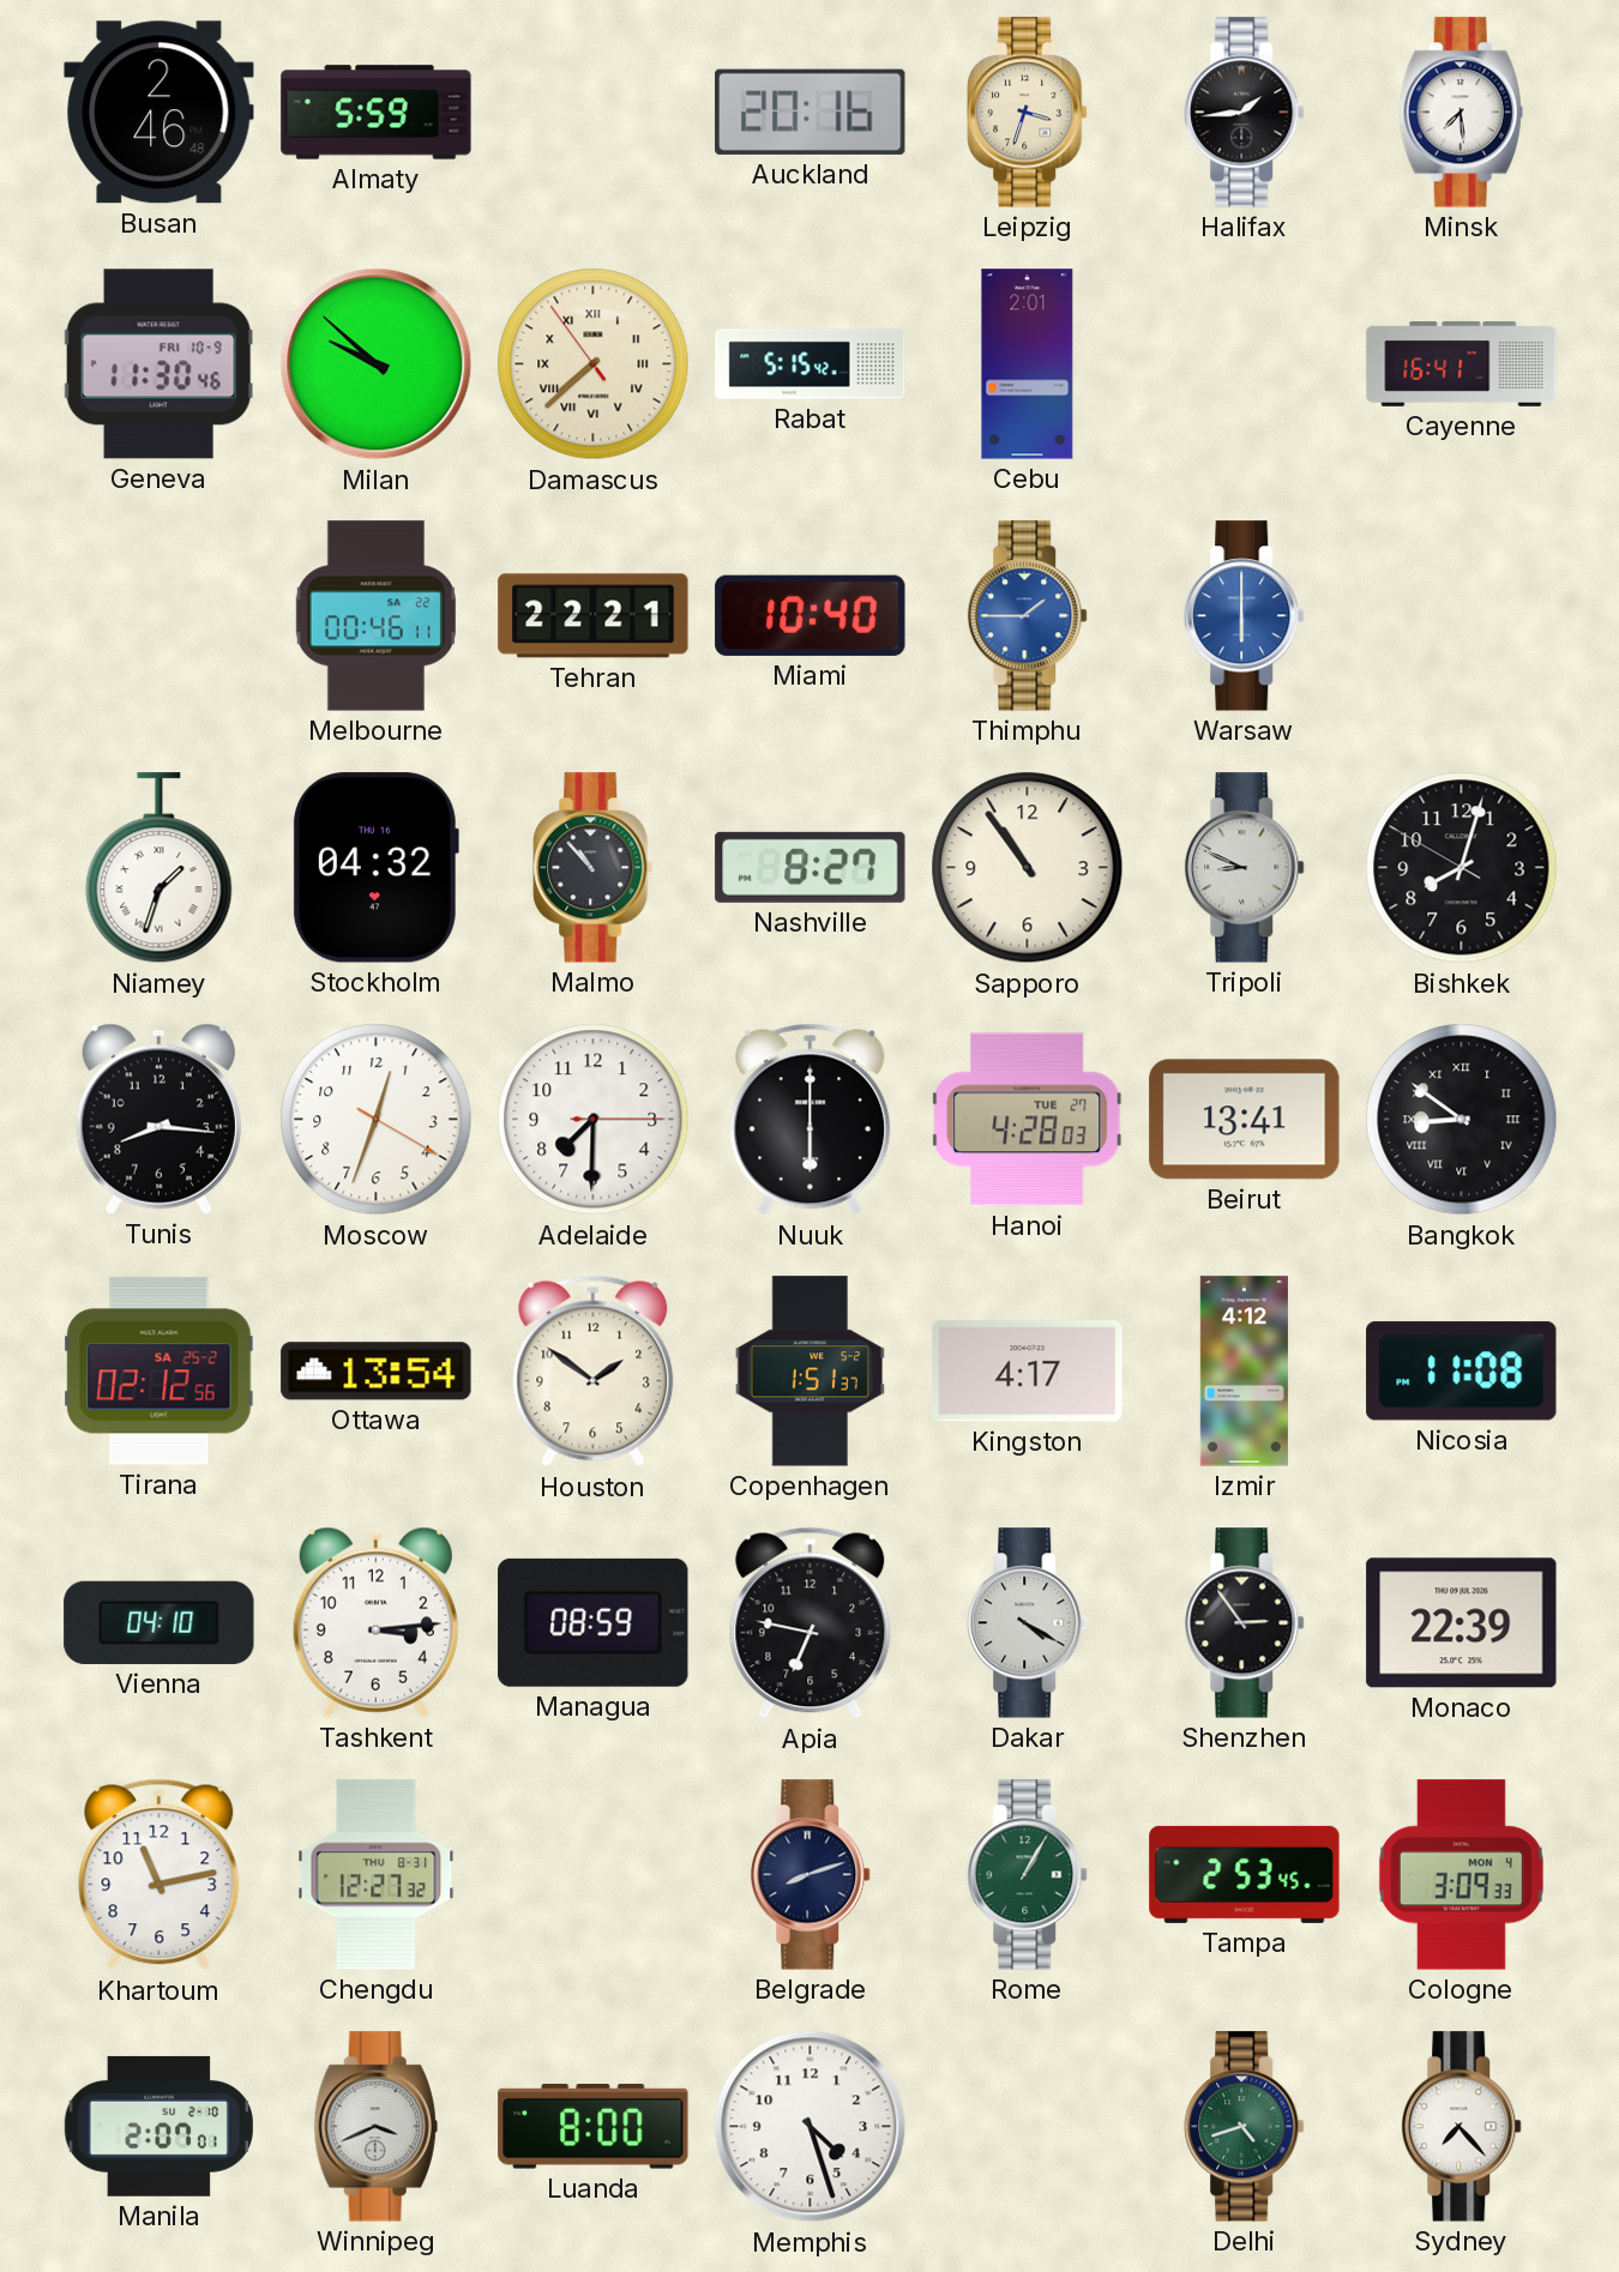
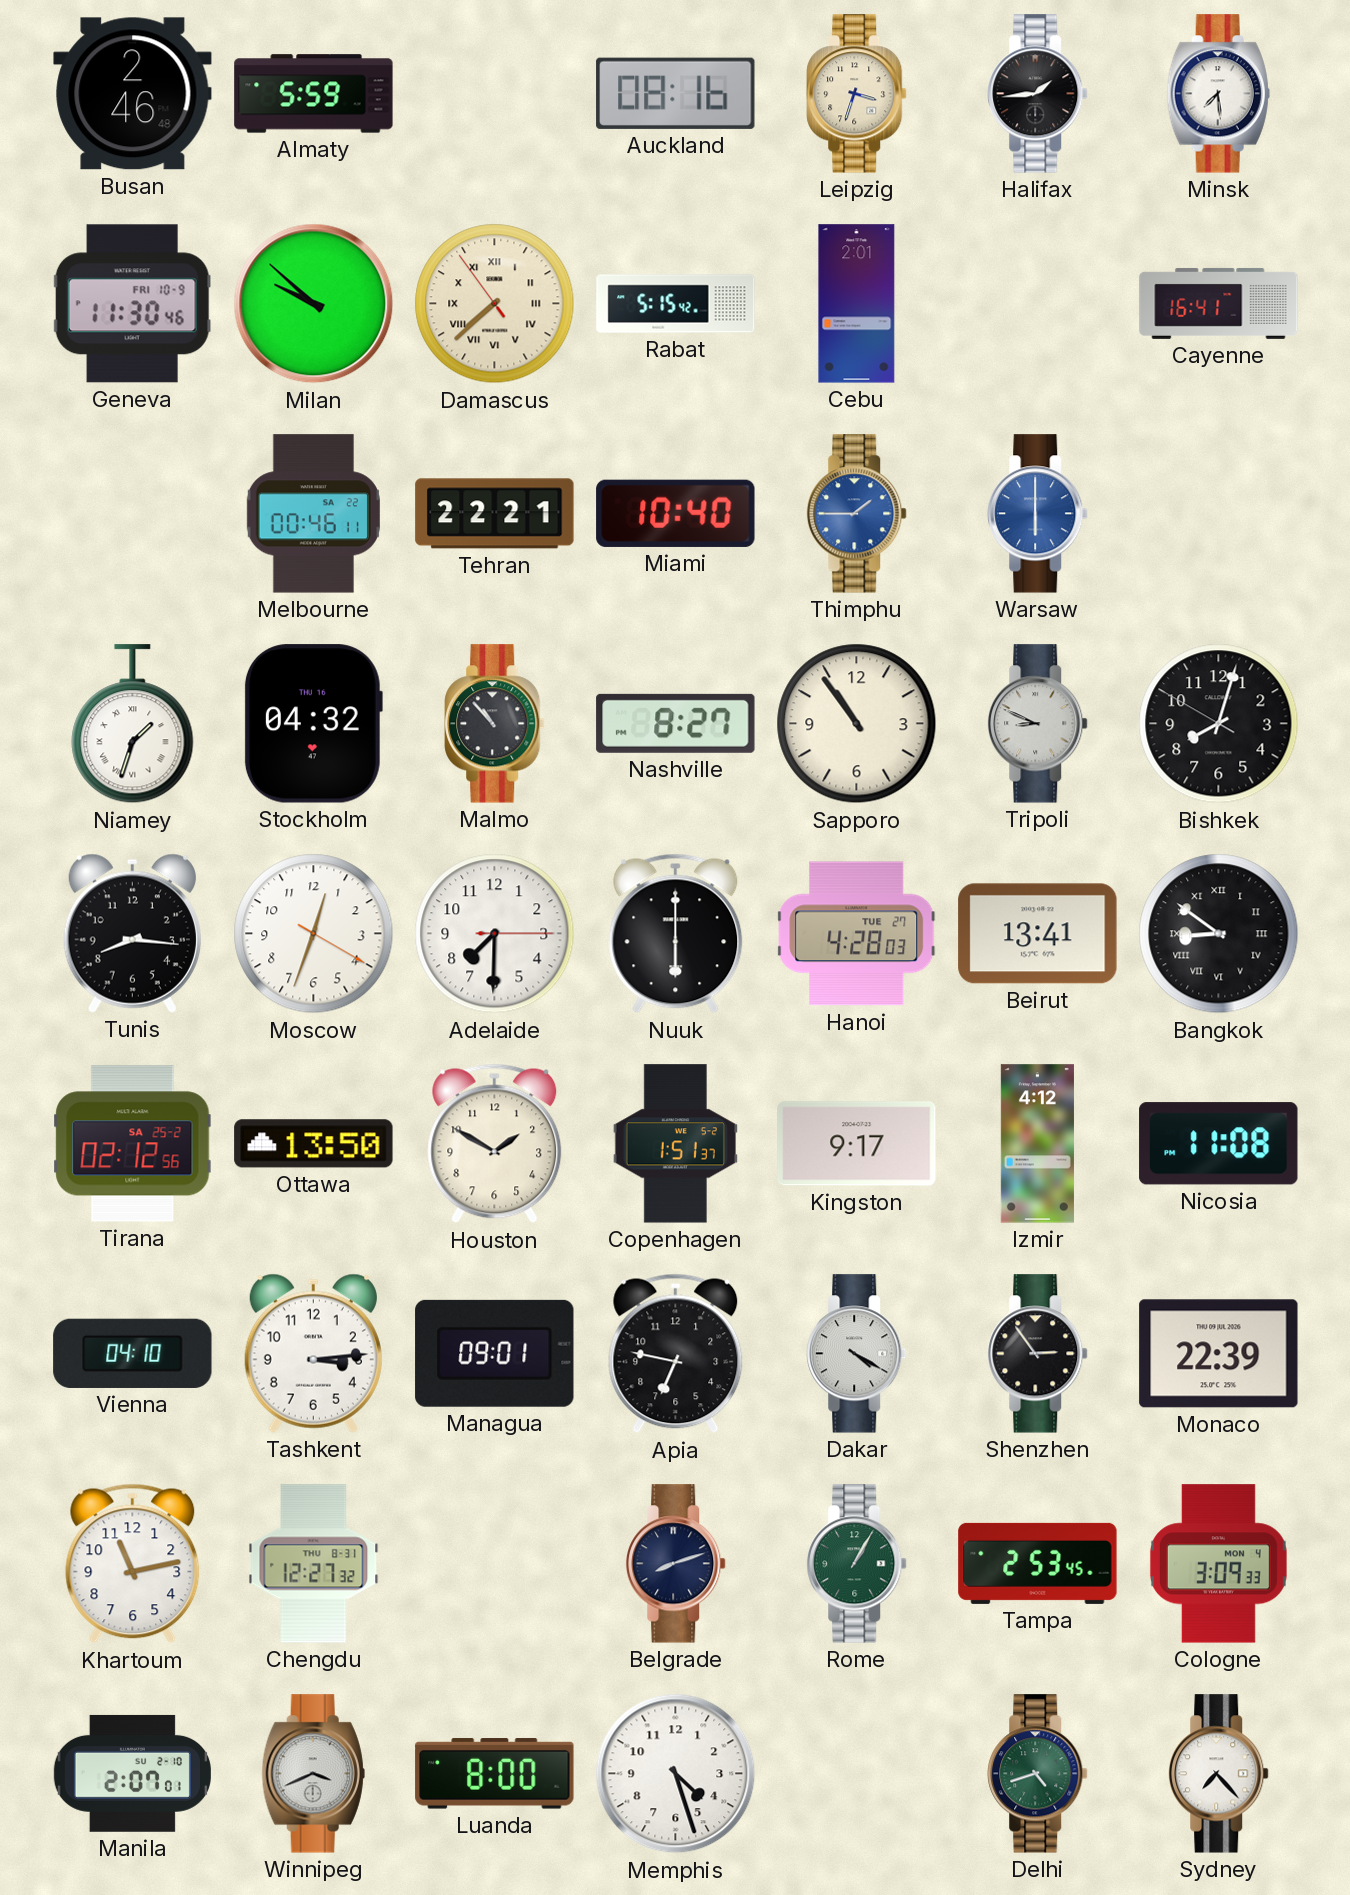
Auckland: 20:16 -> 08:16 (676, 93)
Ottawa: 13:54 -> 13:50 (314, 1144)
Houston: 1:51 -> 1:50 (495, 1144)
Kingston: 4:17 -> 9:17 (857, 1144)
Managua: 08:59 -> 09:01 (495, 1353)
